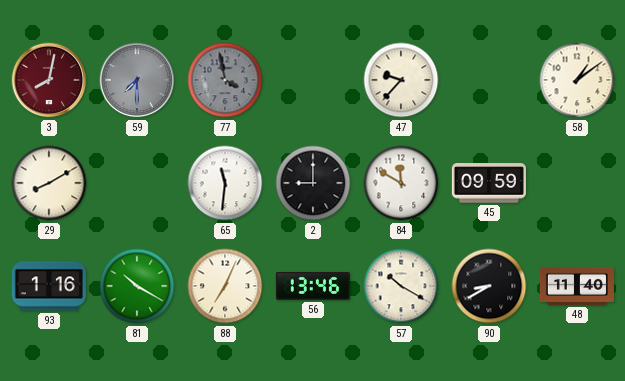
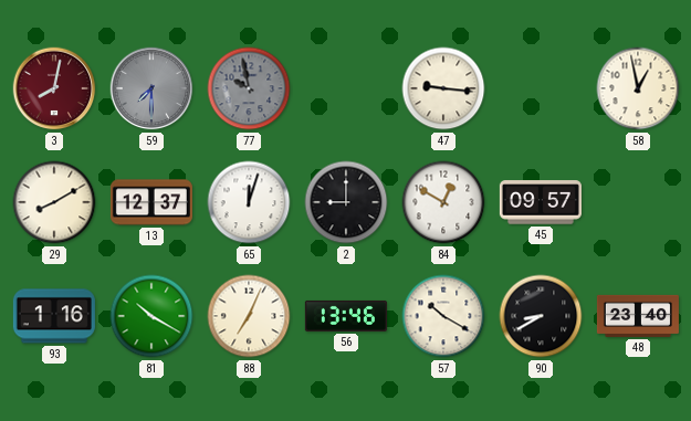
77: 3:58 -> 9:58 (249, 88)
47: 9:37 -> 9:16 (443, 88)
58: 1:09 -> 12:58 (638, 88)
13: none -> 12:37 (151, 202)
65: 11:31 -> 12:03 (249, 202)
84: 11:50 -> 12:50 (443, 202)
45: 09:59 -> 09:57 (541, 202)
48: 11:40 -> 23:40 (638, 316)
